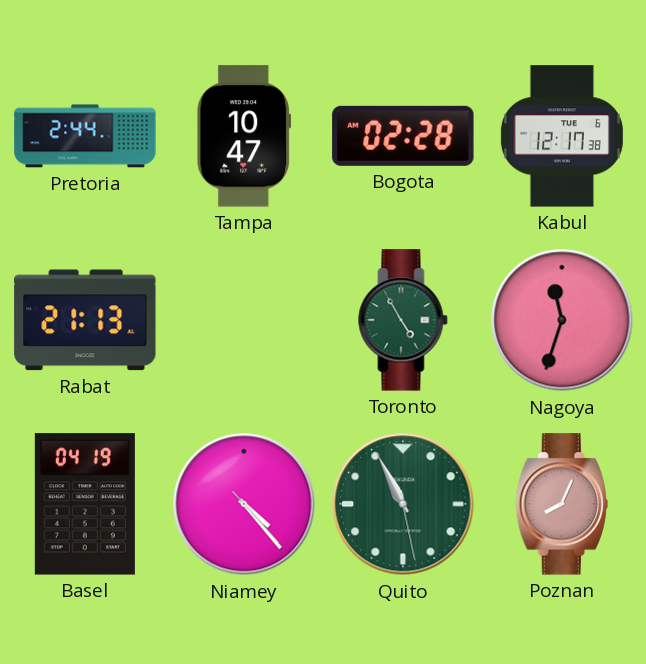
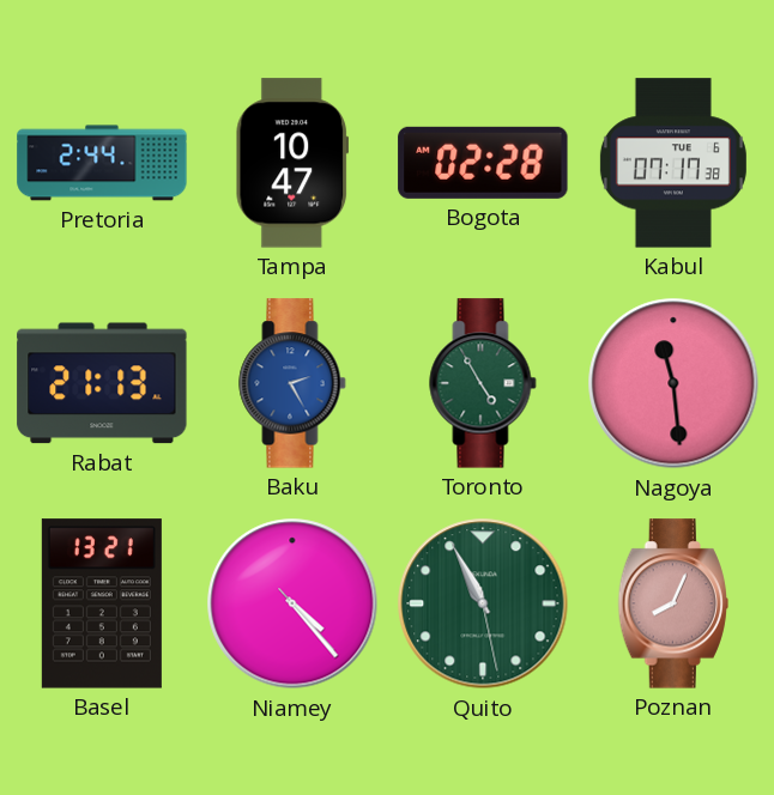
Kabul: 12:17 -> 07:17 (673, 163)
Baku: none -> 2:25 (292, 383)
Nagoya: 11:33 -> 11:29 (673, 383)
Basel: 04:19 -> 13:21 (102, 603)
